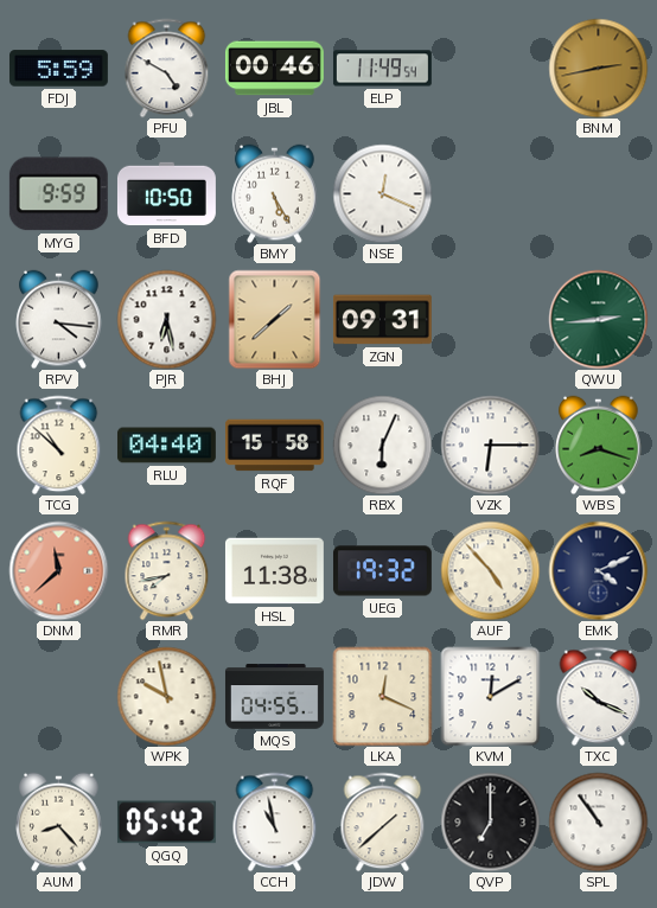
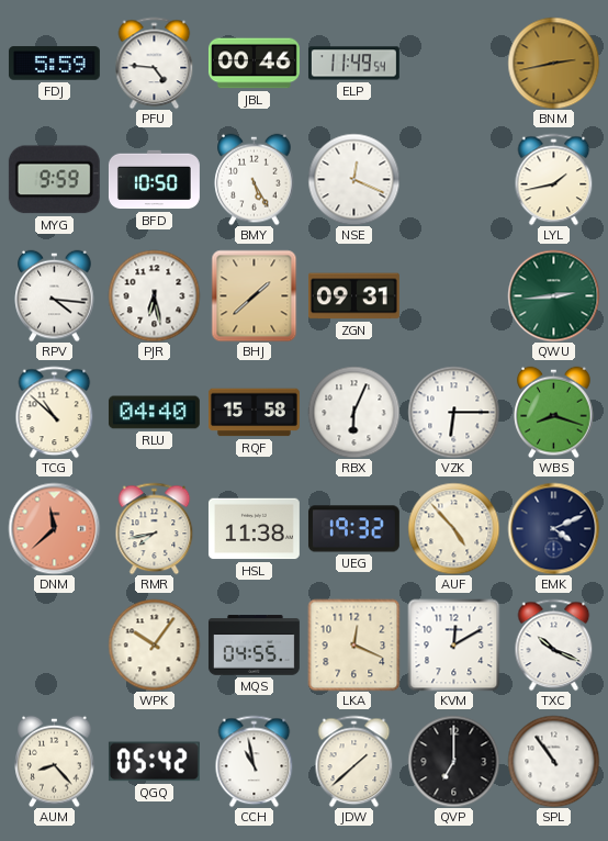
PFU: 4:50 -> 4:46 (155, 63)
LYL: none -> 1:43 (554, 179)
WPK: 9:58 -> 10:06 (154, 644)
